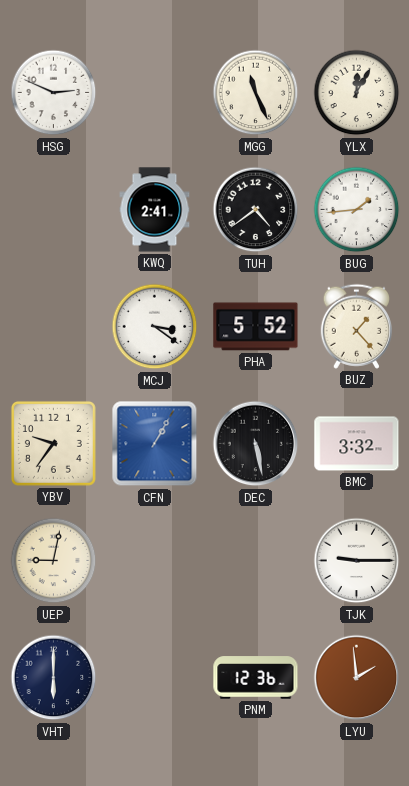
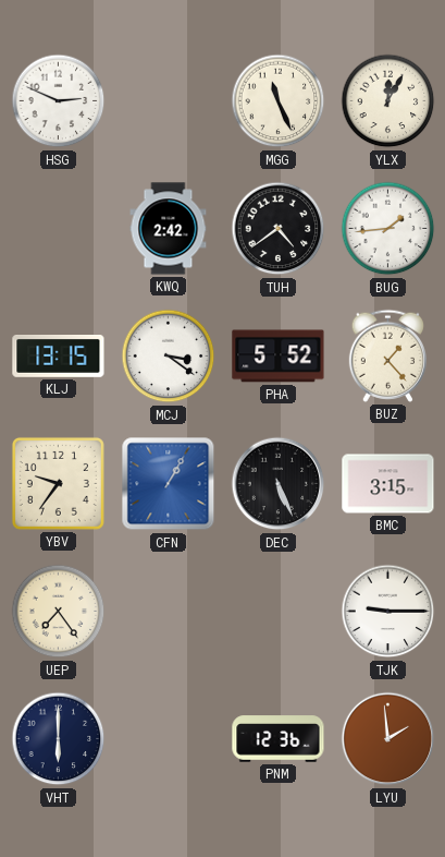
KWQ: 2:41 -> 2:42 (169, 229)
KLJ: none -> 13:15 (59, 357)
DEC: 5:28 -> 5:26 (279, 484)
BMC: 3:32 -> 3:15 (388, 484)
UEP: 9:02 -> 7:24 (59, 612)
